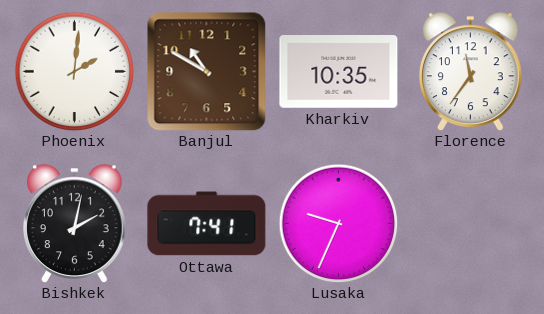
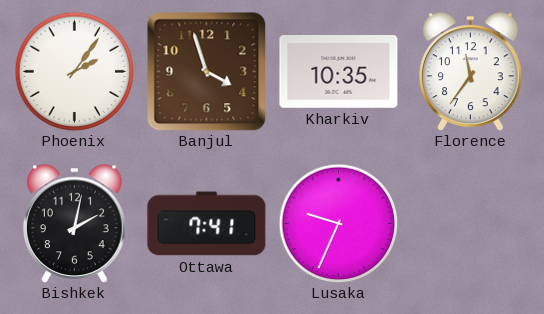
Phoenix: 2:01 -> 2:06 (74, 71)
Banjul: 10:50 -> 3:57 (206, 71)
